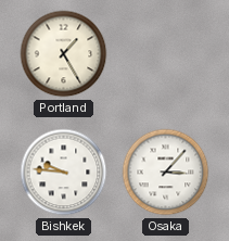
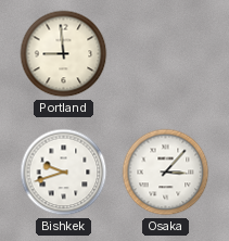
Portland: 1:25 -> 8:59 (64, 54)
Bishkek: 9:46 -> 9:42 (64, 173)
